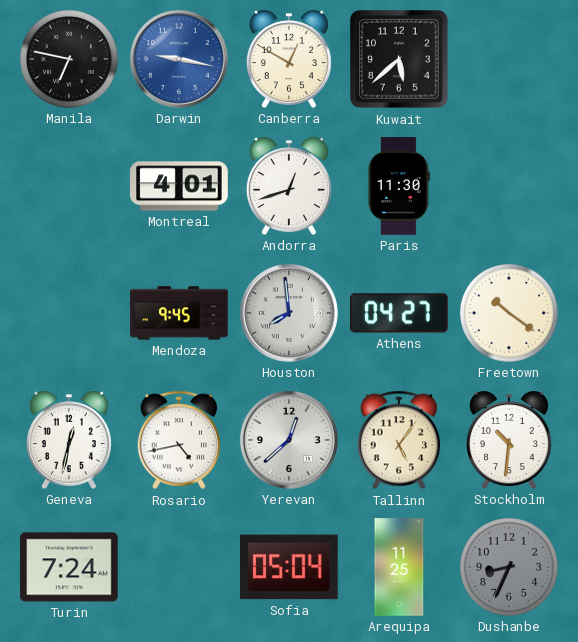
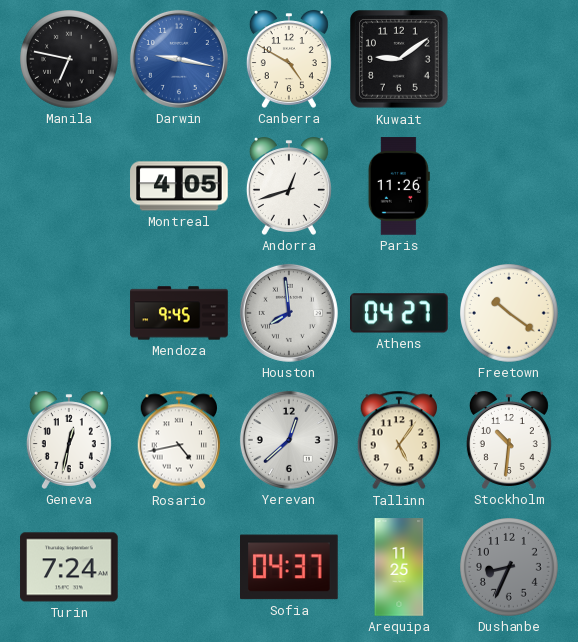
Canberra: 12:50 -> 4:50 (289, 59)
Kuwait: 5:38 -> 9:09 (399, 59)
Montreal: 4:01 -> 4:05 (179, 186)
Paris: 11:30 -> 11:26 (399, 186)
Sofia: 05:04 -> 04:37 (290, 567)
